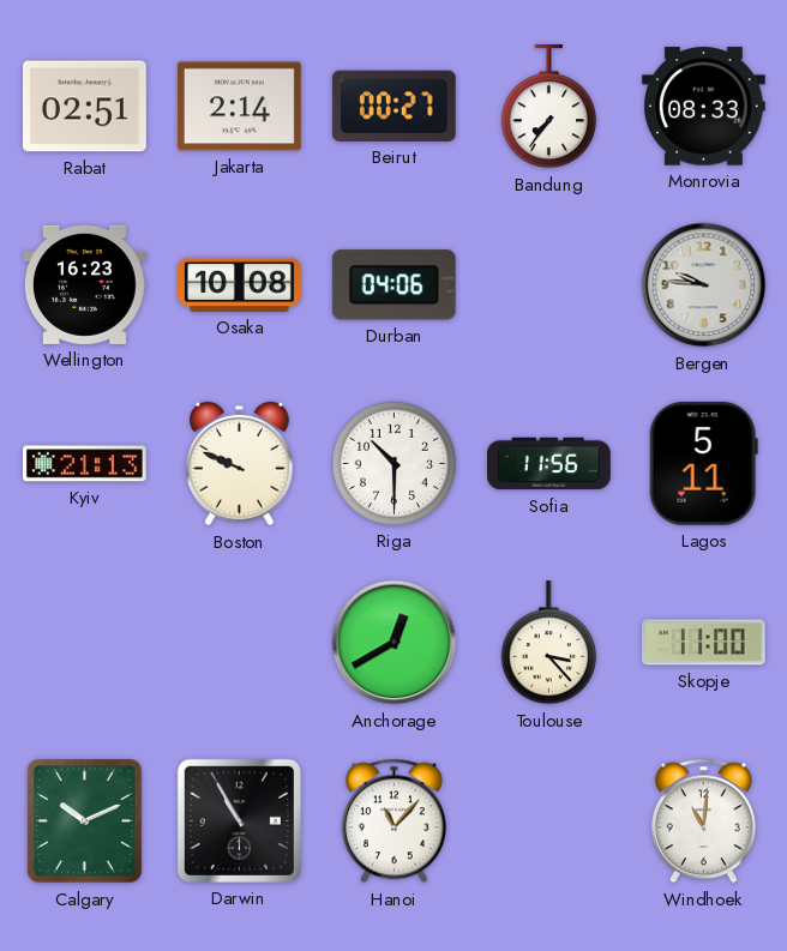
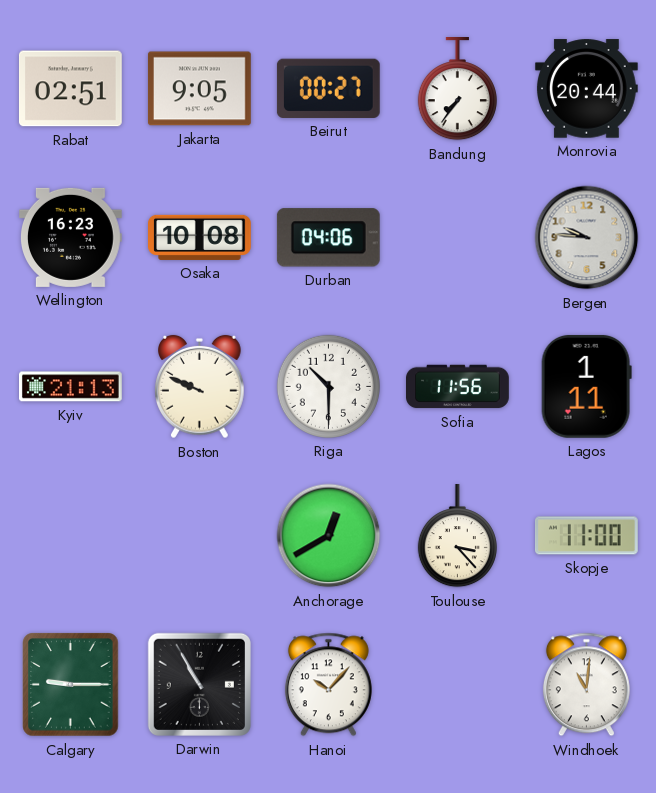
Jakarta: 2:14 -> 9:05 (199, 89)
Monrovia: 08:33 -> 20:44 (586, 89)
Lagos: 5:11 -> 1:11 (586, 386)
Calgary: 10:11 -> 9:15 (71, 685)
Hanoi: 11:07 -> 10:07 (328, 685)
